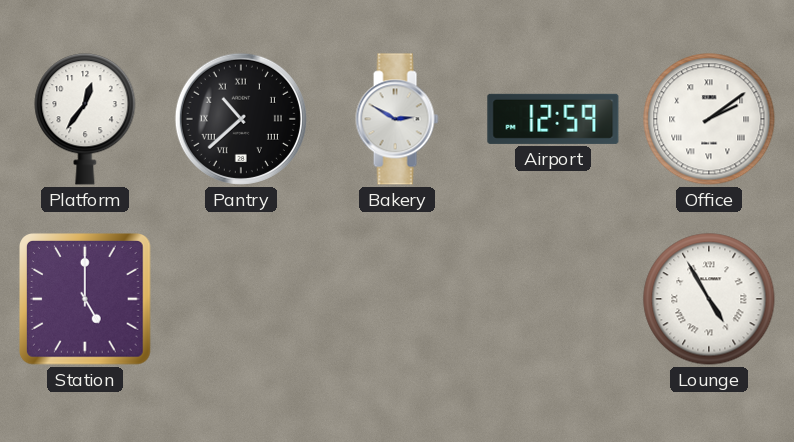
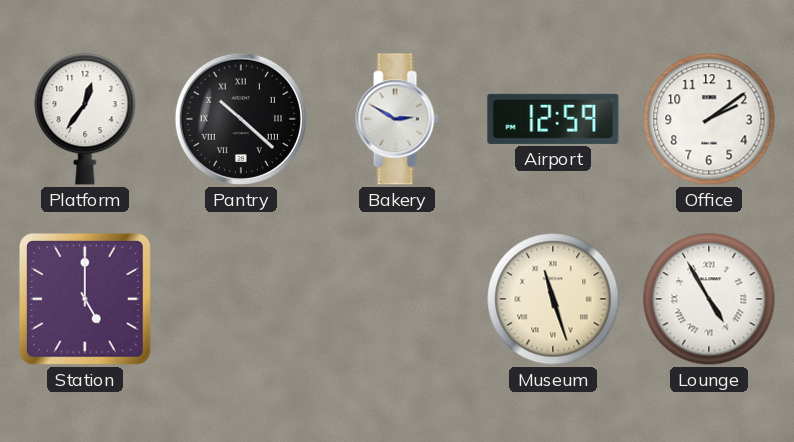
Pantry: 10:38 -> 10:22 (241, 119)
Office numerals: Roman -> Arabic (709, 119)
Museum: none -> 11:27 (553, 299)
